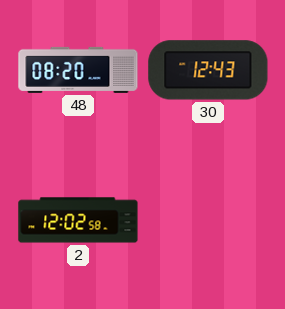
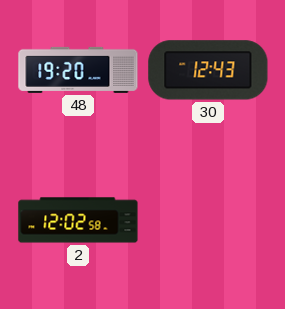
48: 08:20 -> 19:20 (78, 70)
